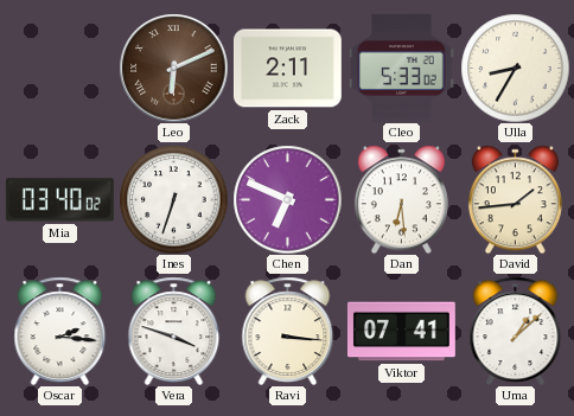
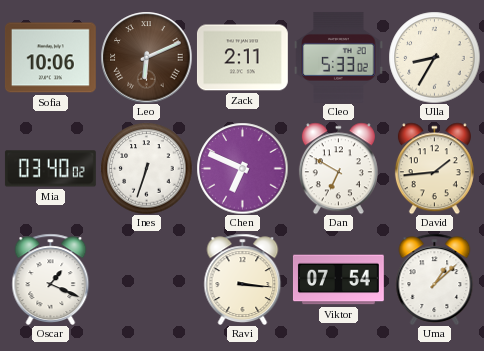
Sofia: none -> 10:06 (50, 58)
Dan: 6:29 -> 6:50 (338, 168)
Oscar: 2:16 -> 1:19 (51, 279)
Vera: 3:48 -> none (174, 331)
Viktor: 07:41 -> 07:54 (338, 280)
